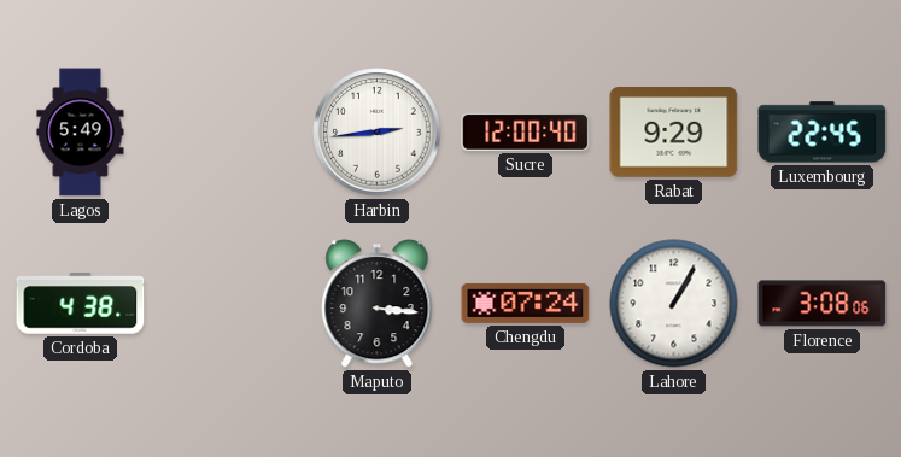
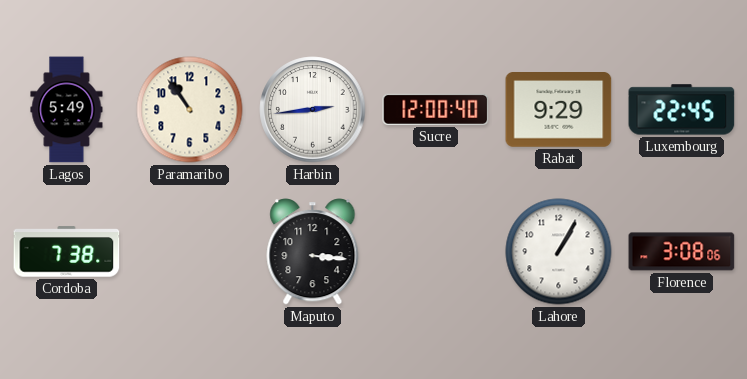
Paramaribo: none -> 10:54 (190, 110)
Cordoba: 4:38 -> 7:38 (67, 252)
Chengdu: 07:24 -> none (526, 303)
